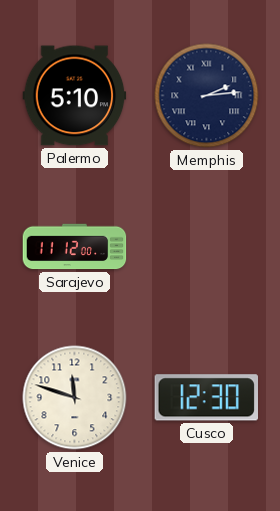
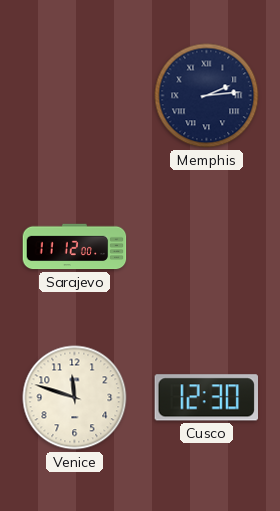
Palermo: 5:10 -> none (75, 96)
